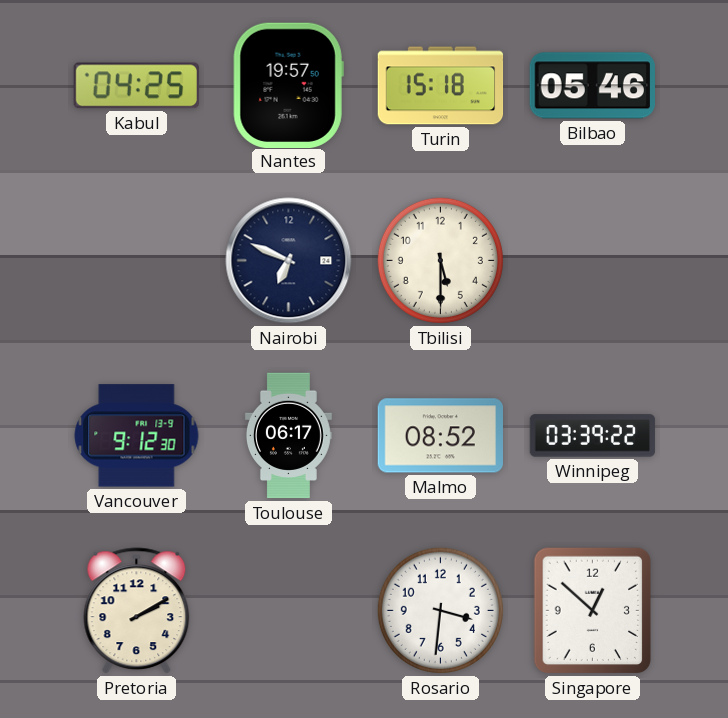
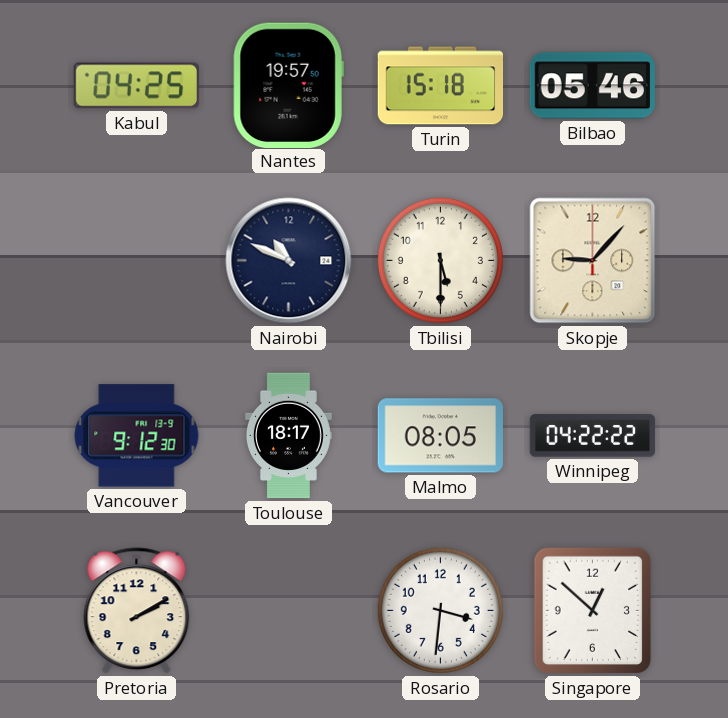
Nairobi: 6:49 -> 10:49 (289, 261)
Skopje: none -> 9:07 (593, 261)
Toulouse: 06:17 -> 18:17 (289, 436)
Malmo: 08:52 -> 08:05 (440, 436)
Winnipeg: 03:39 -> 04:22 (593, 436)
